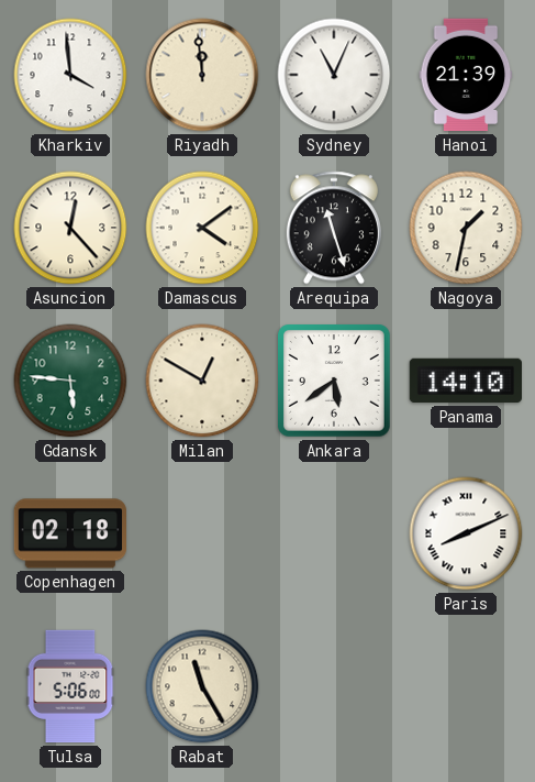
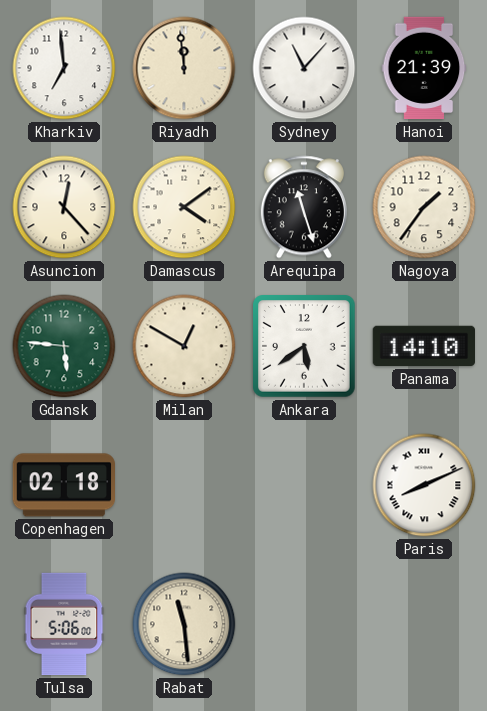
Kharkiv: 3:59 -> 6:59 (64, 68)
Sydney: 11:04 -> 11:07 (304, 68)
Nagoya: 1:32 -> 1:36 (424, 207)
Rabat: 11:25 -> 11:29 (184, 624)
